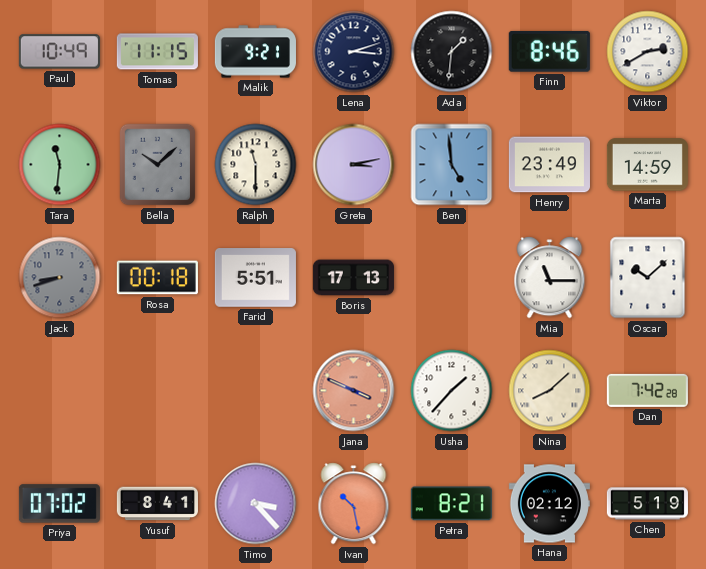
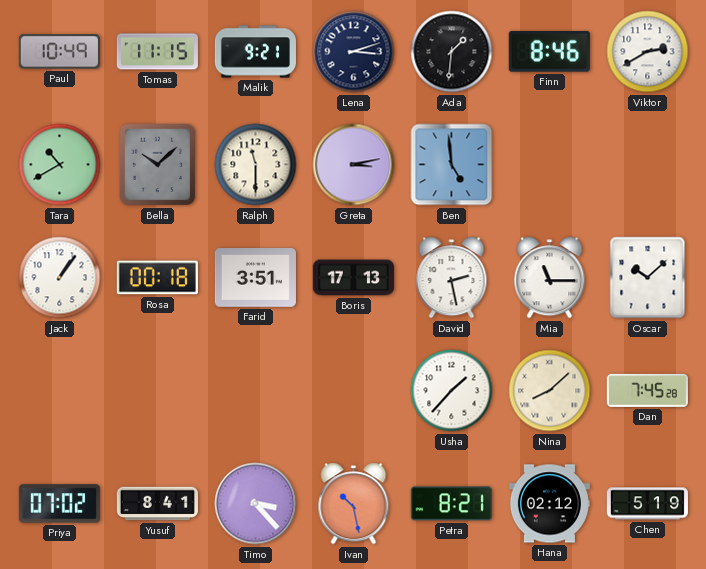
Tara: 11:31 -> 10:40 (60, 165)
Henry: 23:49 -> none (549, 165)
Marta: 14:59 -> none (647, 165)
Jack: 8:42 -> 1:06 (60, 278)
Jack dial: grey -> white (60, 278)
Farid: 5:51 -> 3:51 (255, 278)
David: none -> 2:28 (452, 278)
Jana: 3:49 -> none (354, 391)
Dan: 7:42 -> 7:45 (647, 390)
